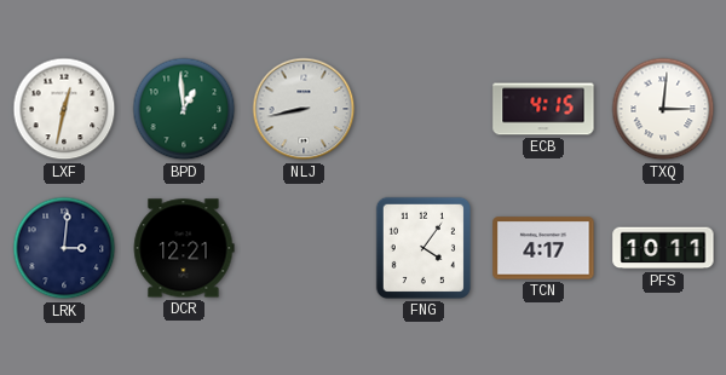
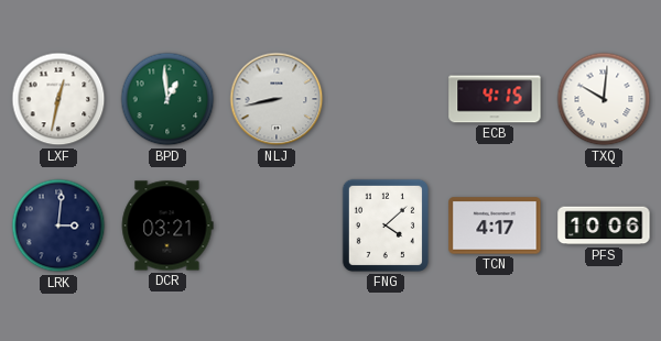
TXQ: 3:01 -> 10:01 (604, 99)
DCR: 12:21 -> 03:21 (167, 226)
FNG: 4:06 -> 4:08 (386, 226)
PFS: 10:11 -> 10:06 (604, 226)
